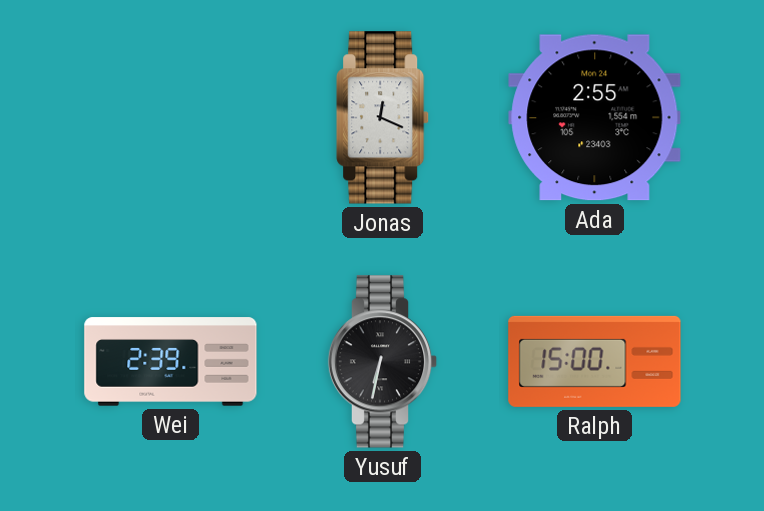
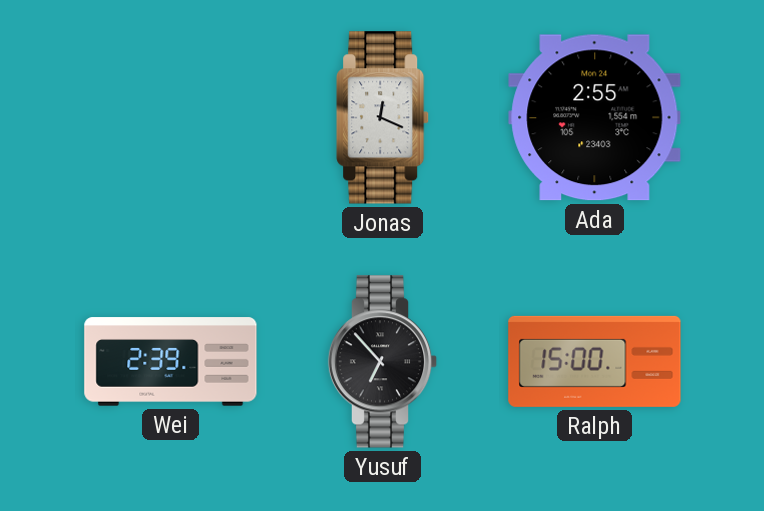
Yusuf: 6:32 -> 6:53 (383, 362)
